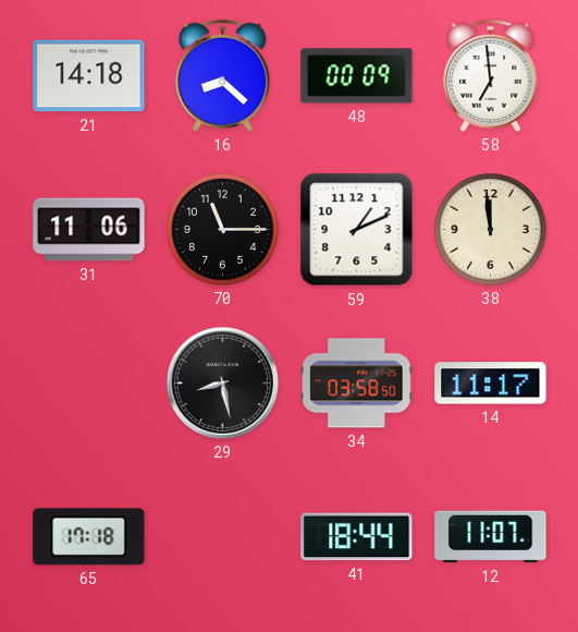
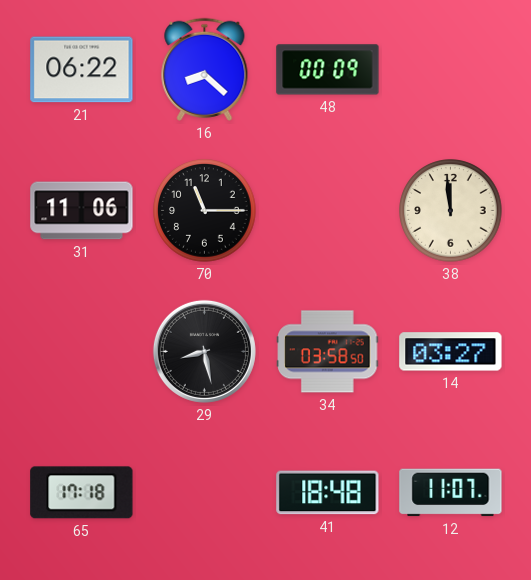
21: 14:18 -> 06:22 (82, 70)
58: 6:59 -> none (491, 75)
59: 1:11 -> none (357, 230)
14: 11:17 -> 03:27 (451, 352)
41: 18:44 -> 18:48 (328, 493)
